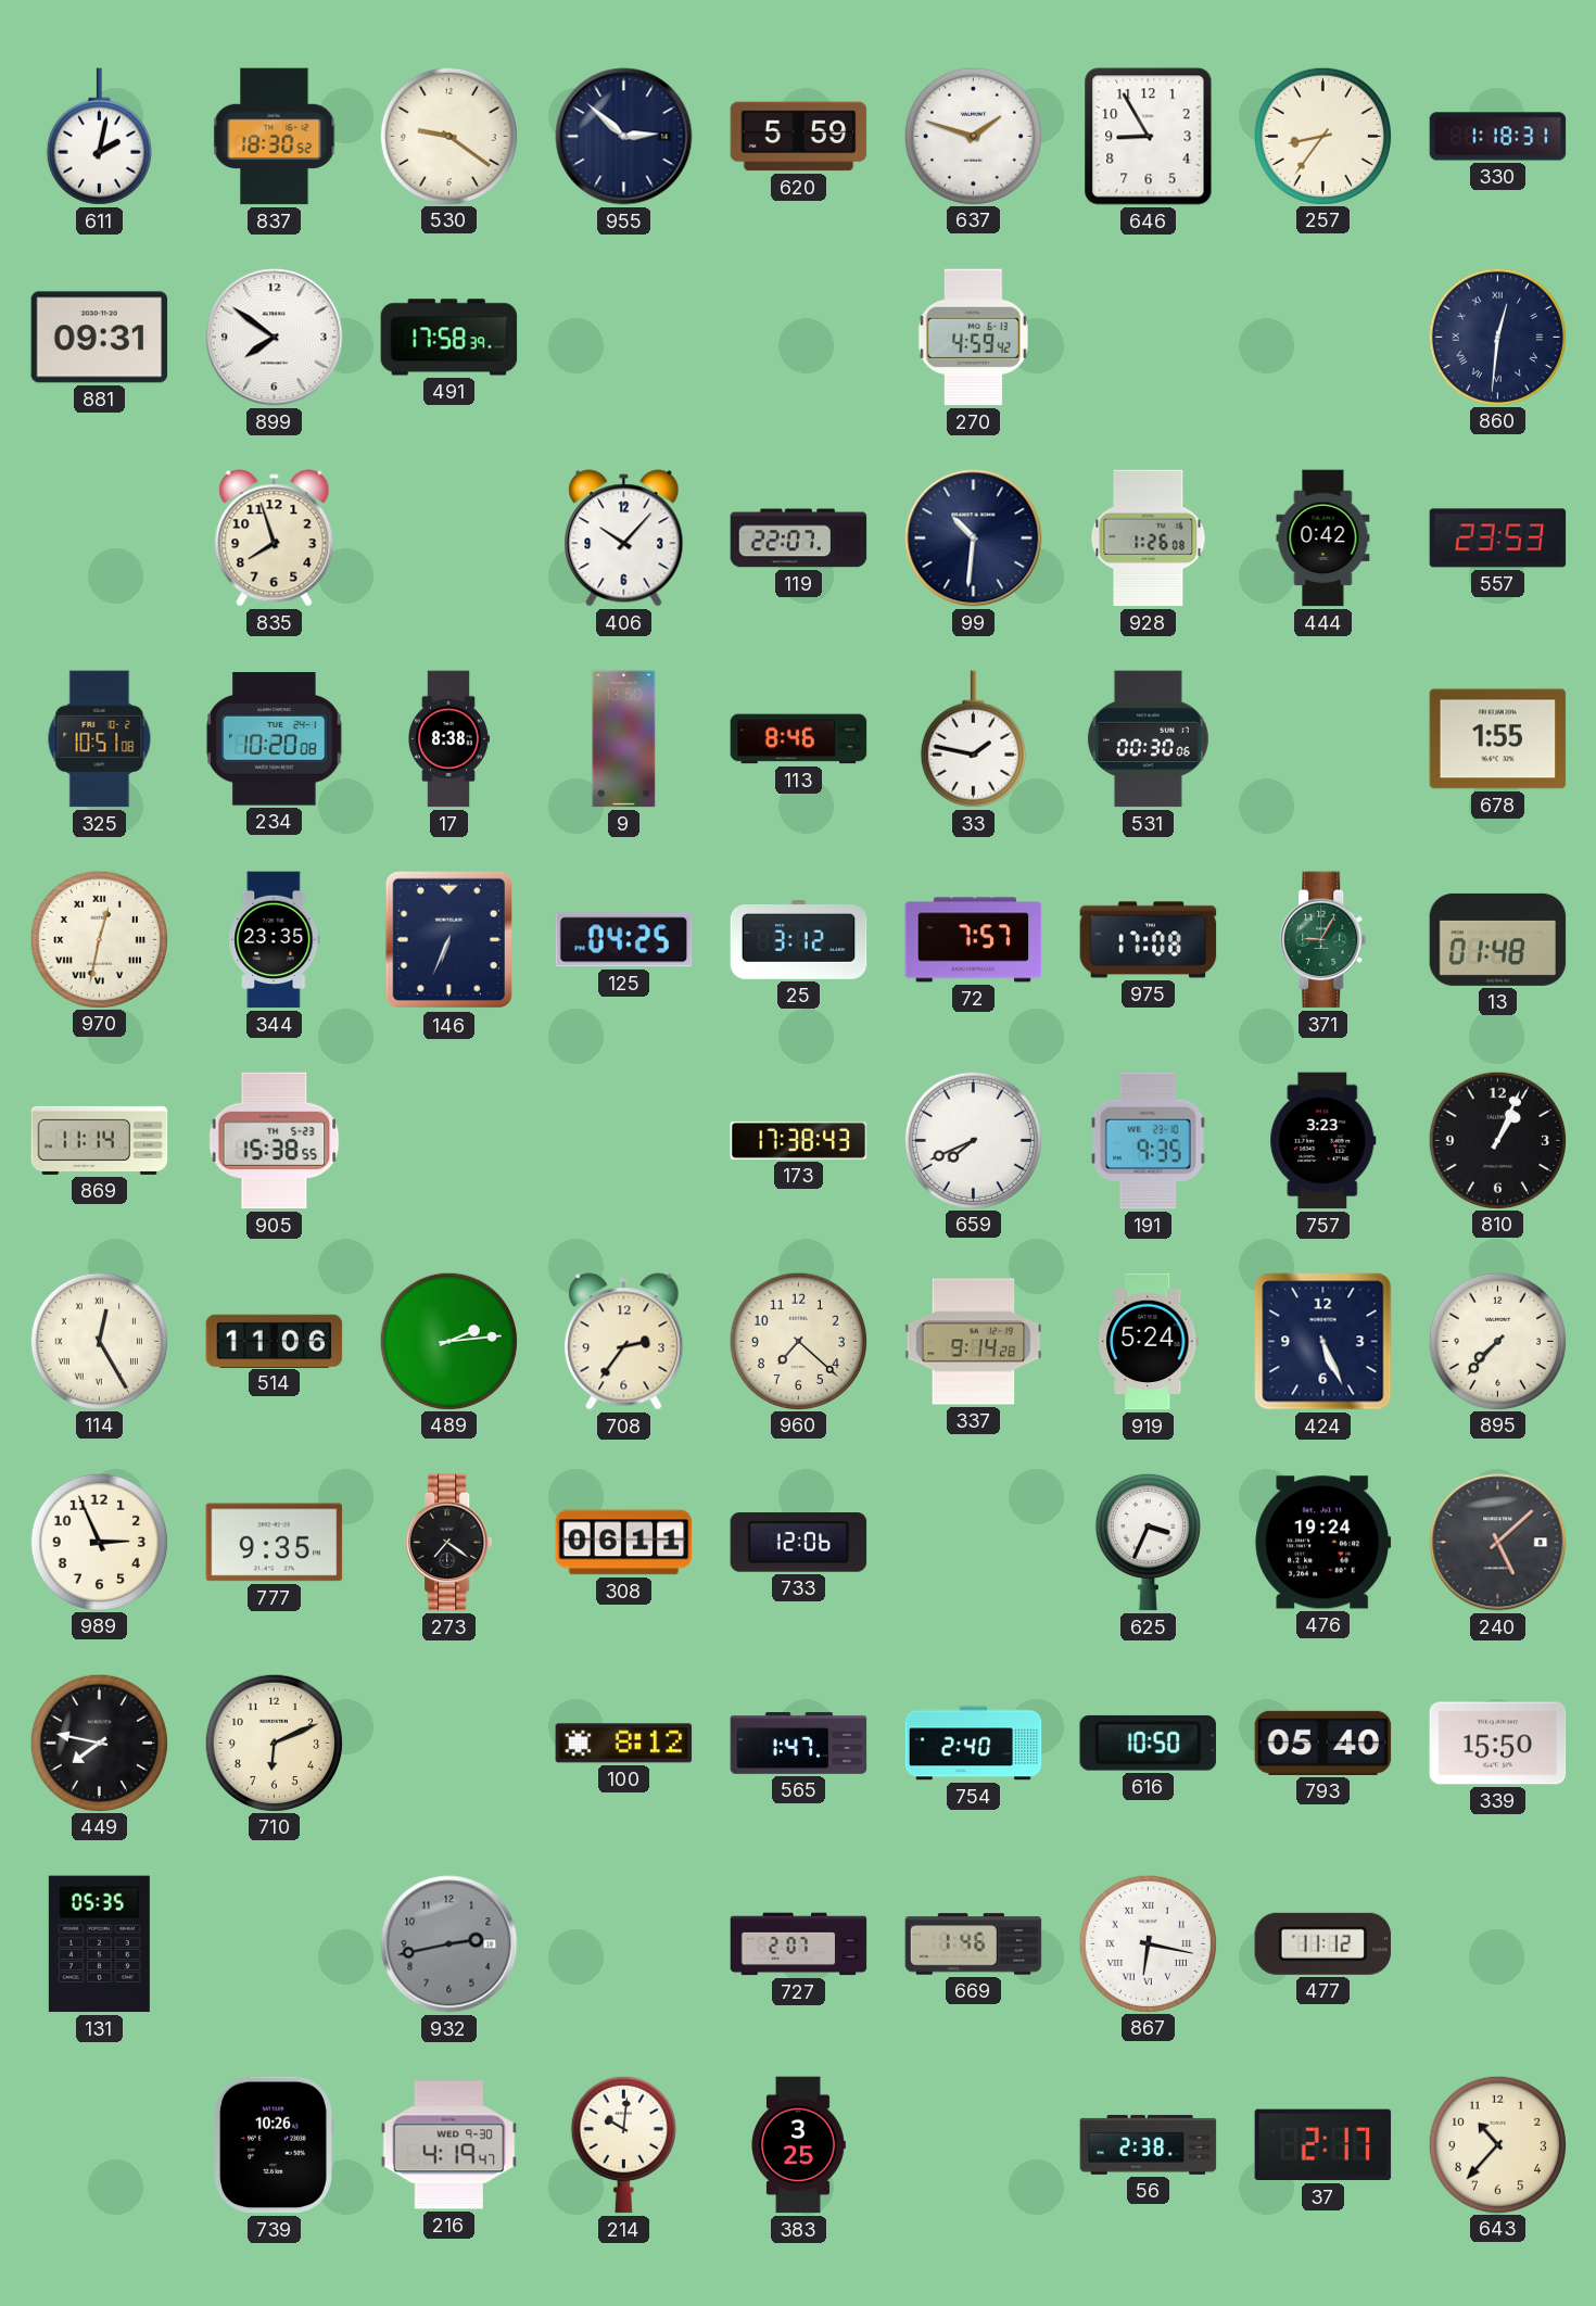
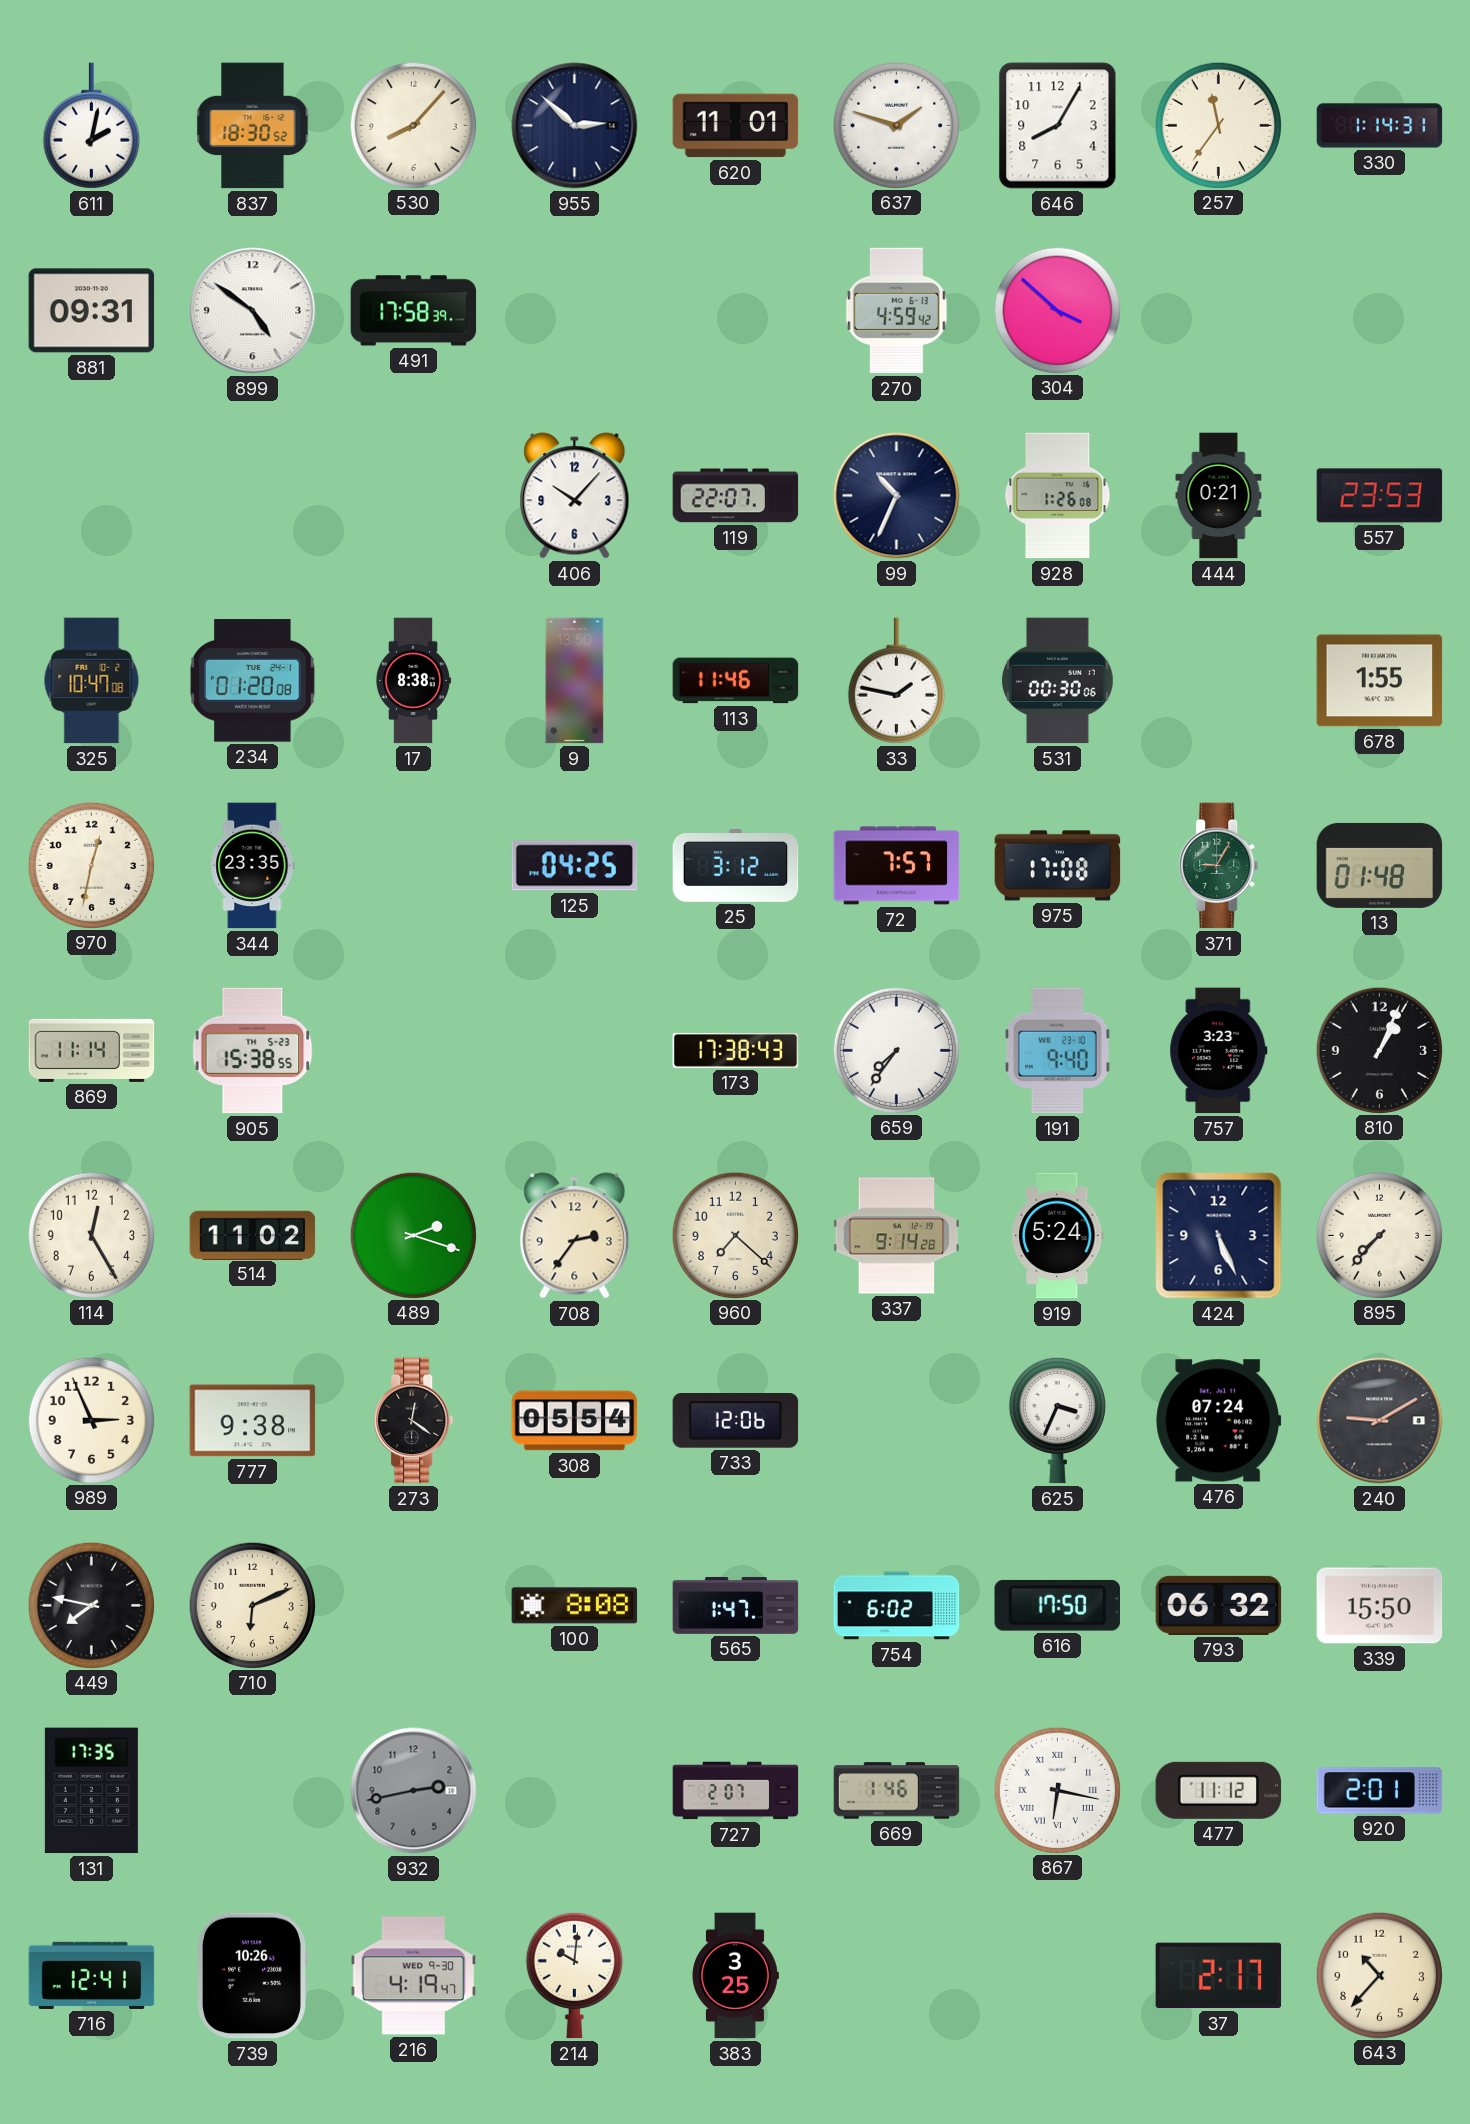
530: 9:21 -> 8:07 (413, 125)
620: 5:59 -> 11:01 (736, 126)
646: 8:55 -> 8:05 (1058, 126)
257: 8:36 -> 11:36 (1218, 125)
330: 1:18 -> 1:14 (1380, 126)
899: 7:51 -> 4:51 (253, 311)
304: none -> 3:52 (1057, 310)
860: 12:31 -> none (1497, 337)
835: 7:57 -> none (275, 539)
99: 10:31 -> 10:34 (897, 496)
444: 0:42 -> 0:21 (1219, 496)
325: 10:51 -> 10:47 (92, 681)
234: 10:20 -> 01:20 (253, 681)
113: 8:46 -> 11:46 (736, 681)
970 numerals: Roman -> Arabic (91, 865)
146: 6:34 -> none (448, 940)
659: 7:41 -> 7:36 (896, 1050)
191: 9:35 -> 9:40 (1058, 1051)
114 numerals: Roman -> Arabic (91, 1235)
514: 11:06 -> 11:02 (253, 1235)
489: 2:14 -> 2:18 (413, 1235)
777: 9:35 -> 9:38 (253, 1421)
273: 7:21 -> 12:21 (414, 1421)
308: 06:11 -> 05:54 (575, 1421)
476: 19:24 -> 07:24 (1219, 1421)
240: 5:08 -> 9:10 (1380, 1421)
100: 8:12 -> 8:08 (575, 1606)
754: 2:40 -> 6:02 (897, 1606)
616: 10:50 -> 17:50 (1057, 1605)
793: 05:40 -> 06:32 (1219, 1605)
131: 05:35 -> 17:35 (91, 1791)
920: none -> 2:01 (1380, 1791)
716: none -> 12:41 (92, 1975)
56: 2:38 -> none (1149, 2145)
